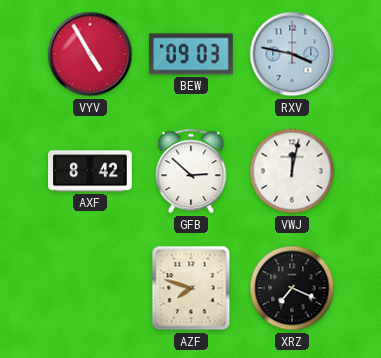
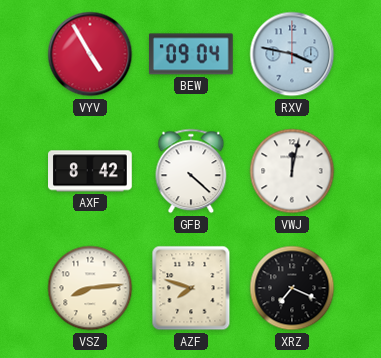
BEW: 09:03 -> 09:04 (191, 54)
GFB: 2:52 -> 4:22 (191, 171)
VSZ: none -> 8:14 (90, 288)
